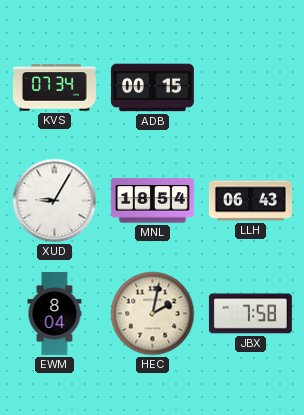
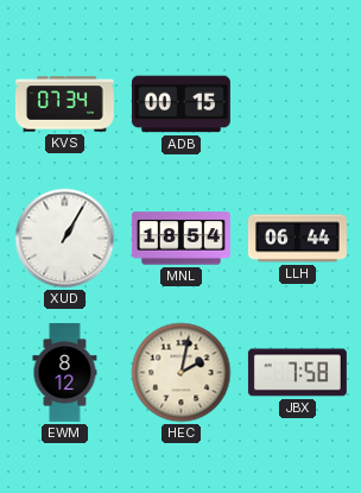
XUD: 9:05 -> 1:05 (65, 239)
LLH: 06:43 -> 06:44 (297, 239)
EWM: 8:04 -> 8:12 (65, 372)
